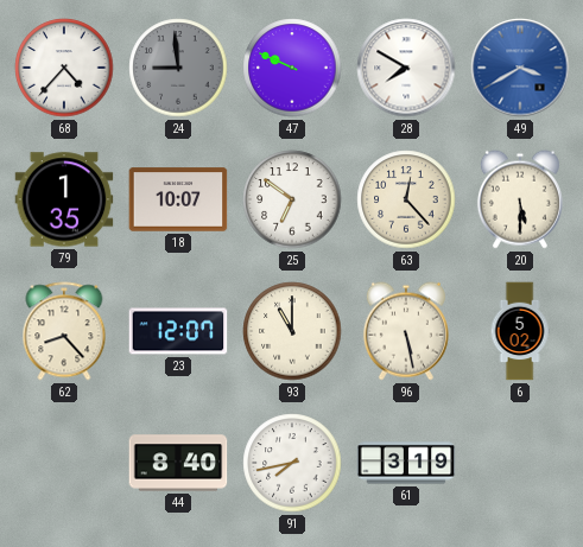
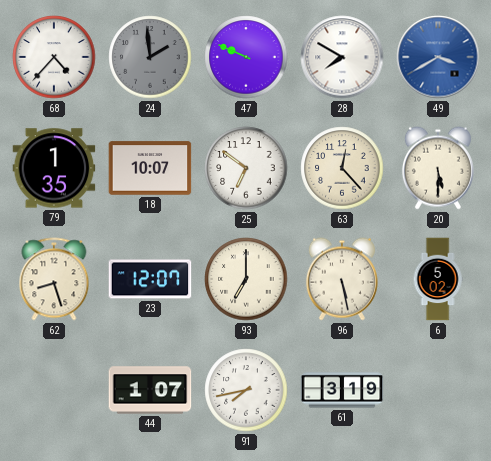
24: 8:59 -> 1:59 (150, 57)
62: 8:23 -> 8:27 (54, 279)
93: 11:00 -> 7:00 (246, 279)
44: 8:40 -> 1:07 (150, 390)
